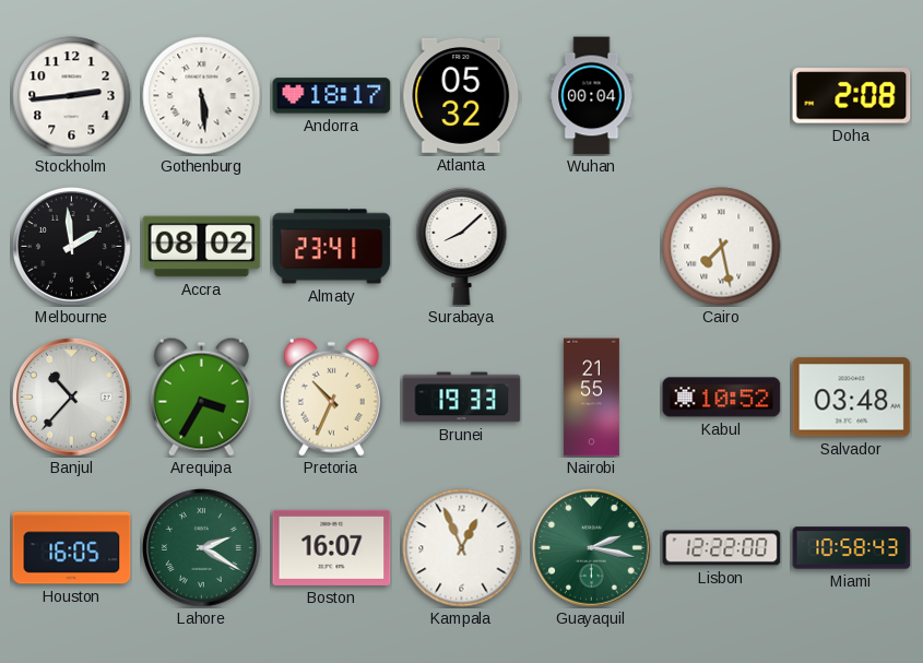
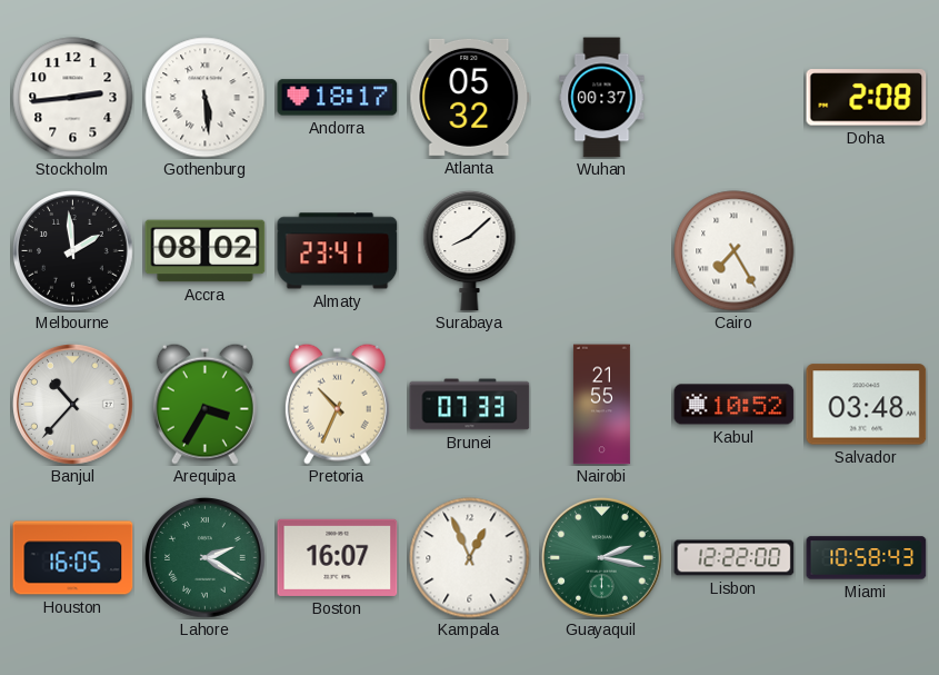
Wuhan: 00:04 -> 00:37 (602, 98)
Cairo: 7:28 -> 7:25 (735, 251)
Brunei: 19:33 -> 07:33 (470, 405)
